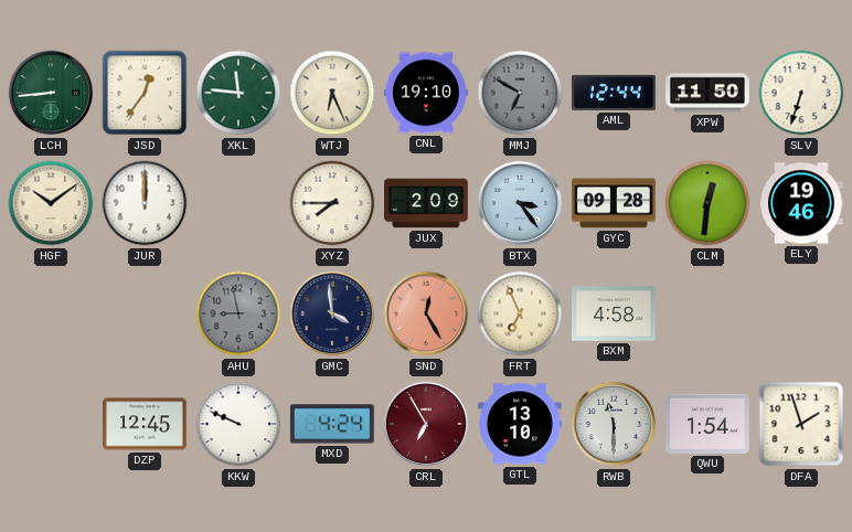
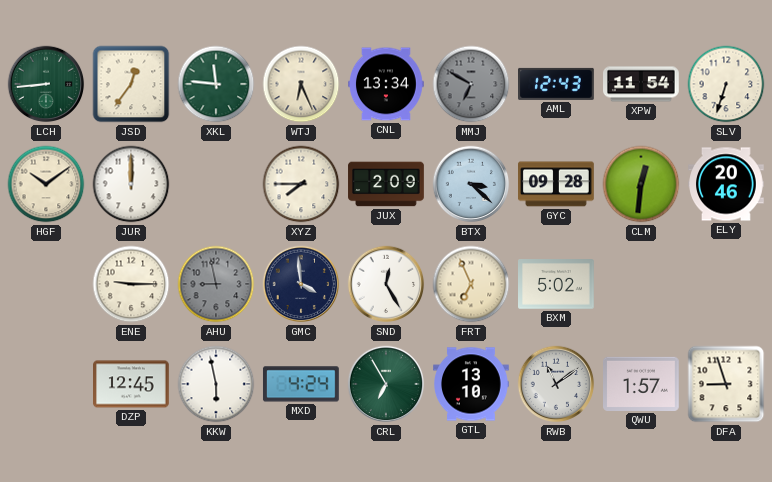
CNL: 19:10 -> 13:34 (387, 84)
AML: 12:44 -> 12:43 (557, 84)
XPW: 11:50 -> 11:54 (642, 84)
BTX: 3:24 -> 3:22 (471, 184)
ELY: 19:46 -> 20:46 (727, 184)
ENE: none -> 9:15 (131, 284)
SND dial: salmon -> white (386, 284)
BXM: 4:58 -> 5:02 (557, 284)
KKW: 9:49 -> 5:58 (216, 384)
CRL dial: burgundy -> green (386, 384)
RWB: 11:30 -> 11:09 (556, 384)
QWU: 1:54 -> 1:57 (642, 384)
DFA: 1:57 -> 8:57 (726, 384)
